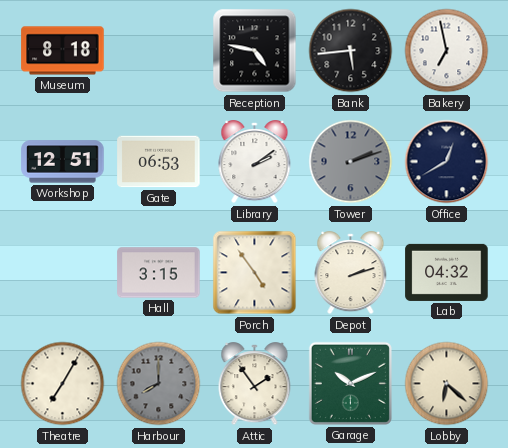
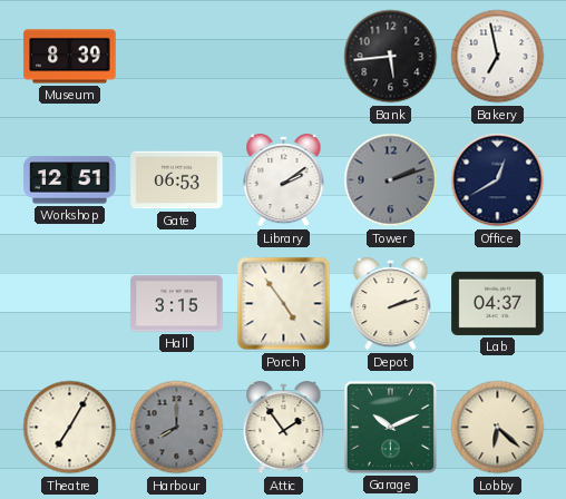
Museum: 8:18 -> 8:39 (70, 57)
Reception: 4:47 -> none (255, 51)
Lab: 04:32 -> 04:37 (498, 303)
